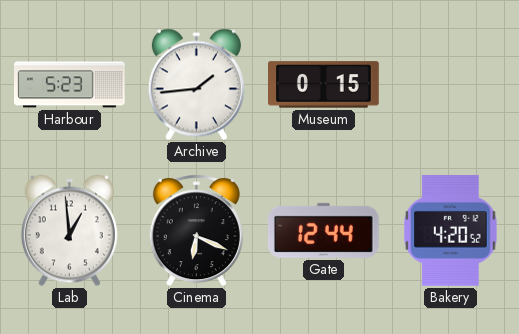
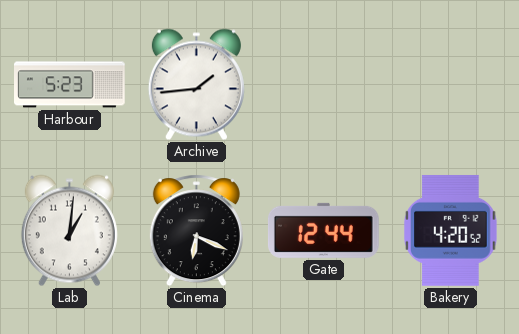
Museum: 0:15 -> none (324, 85)
Lab: 12:59 -> 1:01 (69, 231)
